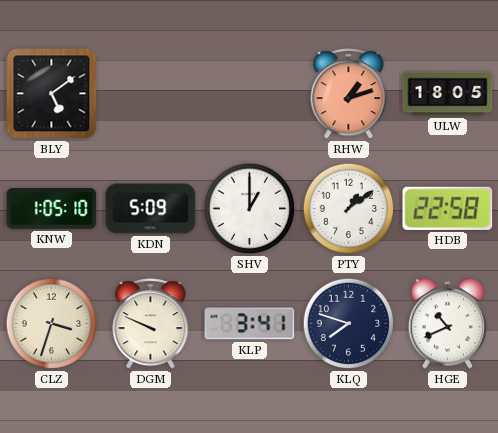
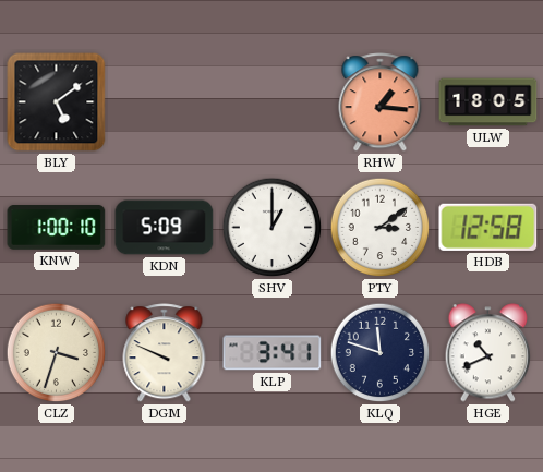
RHW: 1:12 -> 1:16 (381, 102)
KNW: 1:05 -> 1:00 (57, 228)
PTY: 1:09 -> 3:09 (381, 228)
HDB: 22:58 -> 12:58 (488, 227)
KLQ: 7:48 -> 11:48 (381, 353)
